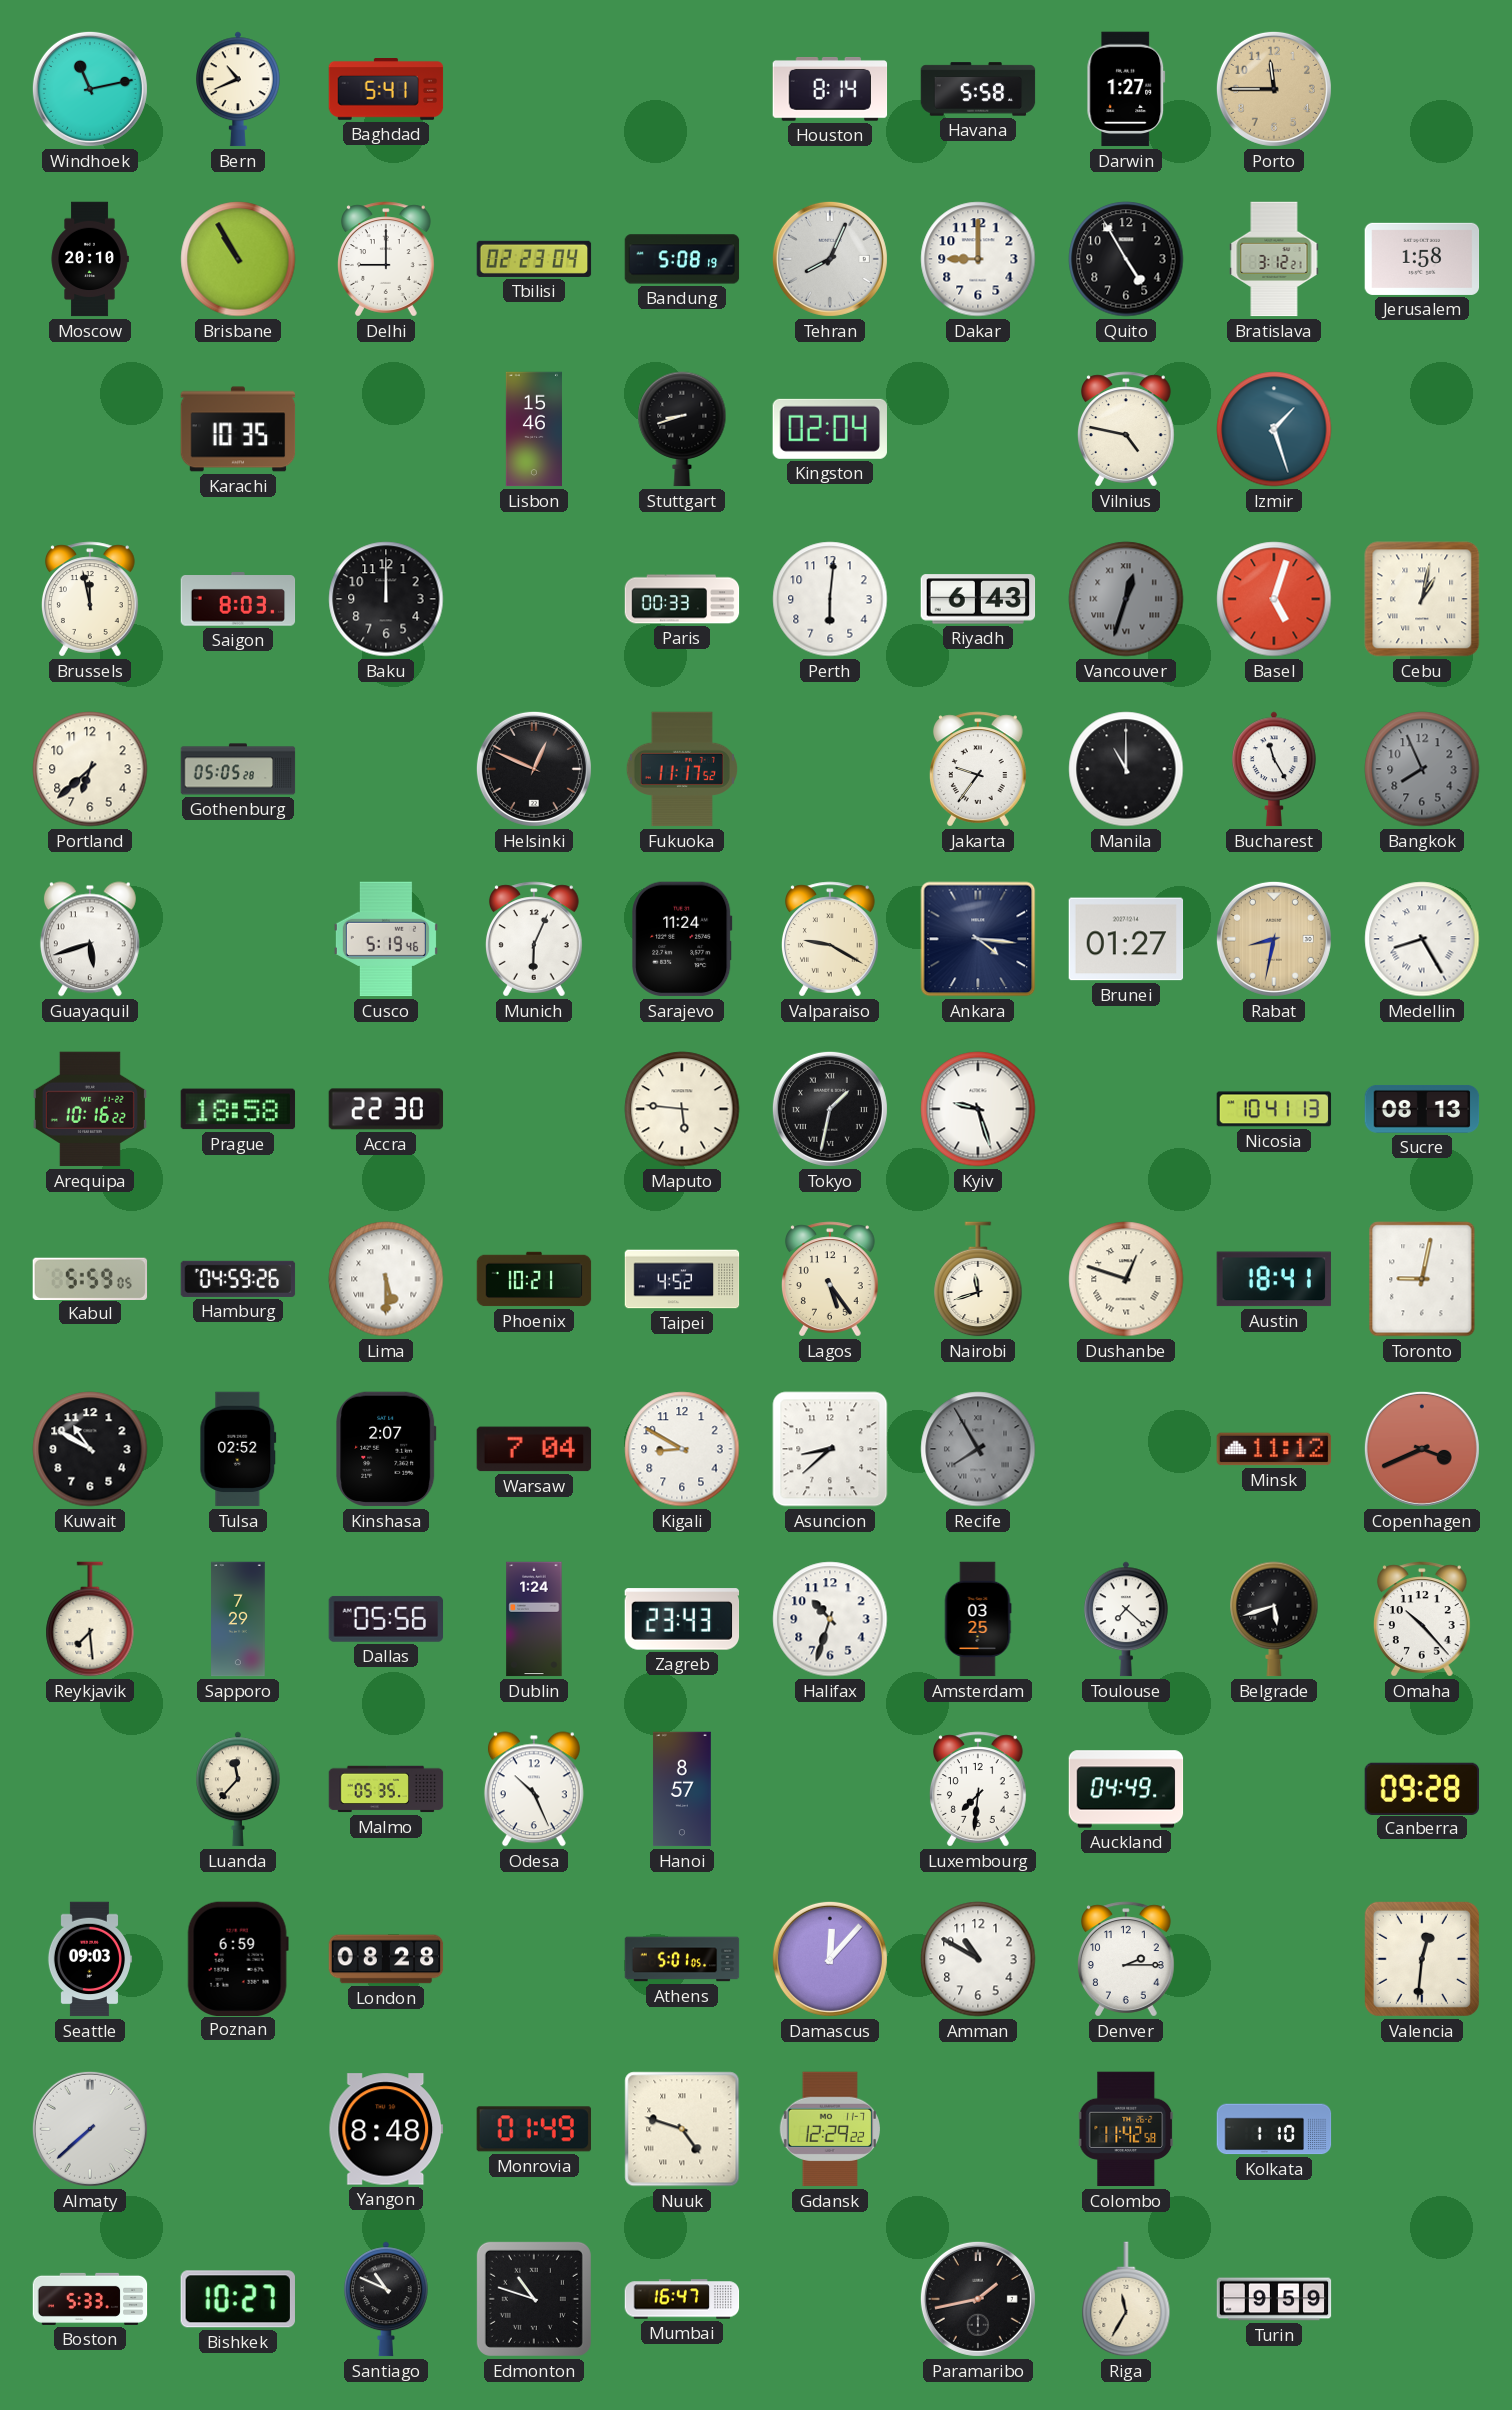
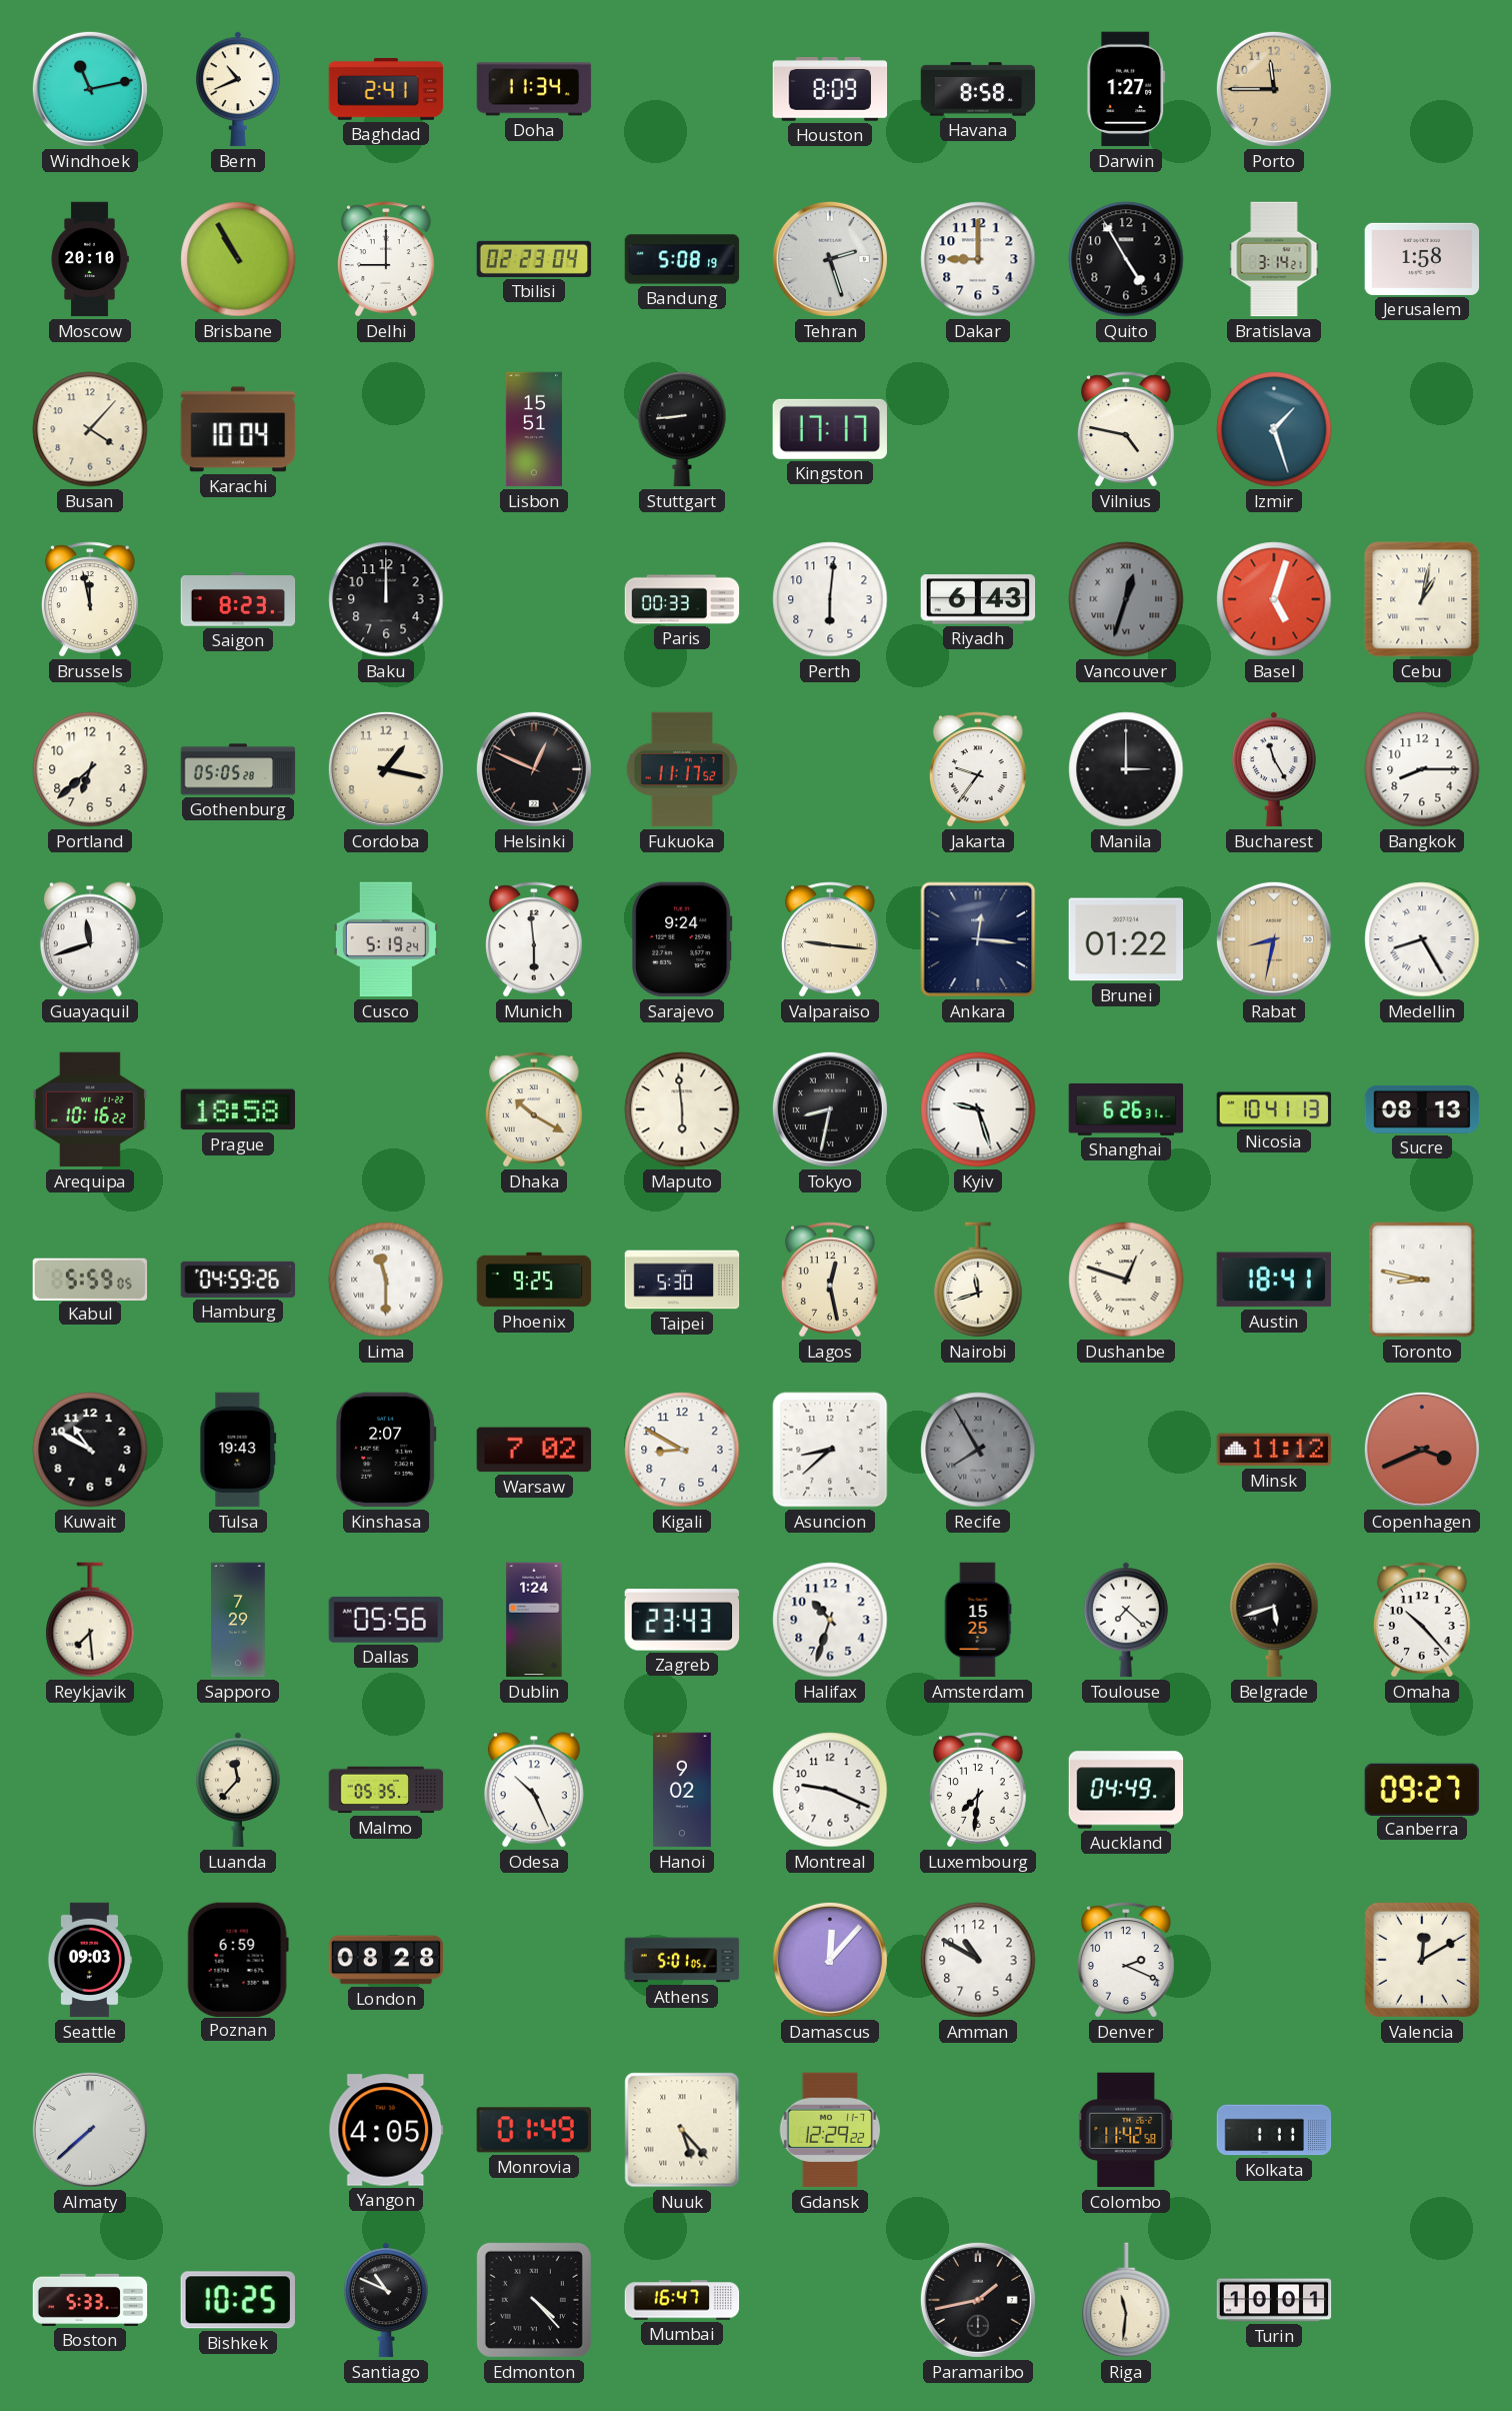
Baghdad: 5:41 -> 2:41 (386, 90)
Doha: none -> 11:34 (534, 89)
Houston: 8:14 -> 8:09 (830, 90)
Havana: 5:58 -> 8:58 (978, 89)
Tehran: 8:04 -> 2:27 (830, 259)
Bratislava: 3:12 -> 3:14 (1274, 259)
Busan: none -> 4:07 (90, 429)
Karachi: 10:35 -> 10:04 (238, 429)
Lisbon: 15:46 -> 15:51 (534, 429)
Stuttgart: 8:42 -> 8:44 (682, 429)
Kingston: 02:04 -> 17:17 (829, 429)
Saigon: 8:03 -> 8:23 (238, 599)
Cordoba: none -> 1:17 (386, 769)
Manila: 11:00 -> 3:00 (1126, 769)
Bangkok: 7:56 -> 8:15 (1422, 769)
Bangkok dial: grey -> white (1422, 769)
Guayaquil: 5:42 -> 11:42 (90, 939)
Cusco: 5:19:46 -> 5:19:24 (386, 939)
Munich: 6:04 -> 5:59 (535, 939)
Sarajevo: 11:24 -> 9:24 (682, 939)
Valparaiso: 9:20 -> 9:16 (831, 939)
Ankara: 4:16 -> 12:16 (978, 939)
Brunei: 01:27 -> 01:22 (1126, 939)
Accra: 22:30 -> none (386, 1109)
Dhaka: none -> 10:20 (535, 1109)
Maputo: 5:46 -> 5:59 (682, 1109)
Tokyo: 1:32 -> 8:32 (830, 1109)
Shanghai: none -> 6:26 (1126, 1109)
Lima: 5:30 -> 11:30 (386, 1280)
Phoenix: 10:21 -> 9:25 (534, 1280)
Taipei: 4:52 -> 5:30 (682, 1280)
Lagos: 5:24 -> 12:28 (831, 1280)
Toronto: 9:02 -> 8:47 (1422, 1280)
Tulsa: 02:52 -> 19:43 (238, 1450)
Warsaw: 7:04 -> 7:02 (534, 1450)
Amsterdam: 03:25 -> 15:25 (978, 1620)
Hanoi: 8:57 -> 9:02 (682, 1790)
Montreal: none -> 9:19 (830, 1790)
Canberra: 09:28 -> 09:27 (1422, 1789)
Denver: 2:15 -> 2:19 (1127, 1960)
Valencia: 12:31 -> 12:10 (1422, 1960)
Yangon: 8:48 -> 4:05 (386, 2130)
Nuuk: 4:48 -> 5:23 (682, 2130)
Kolkata: 1:10 -> 1:11 (1274, 2130)
Bishkek: 10:27 -> 10:25 (238, 2300)
Edmonton: 10:48 -> 4:23 (534, 2300)
Riga: 11:35 -> 11:31 (1126, 2300)
Turin: 9:59 -> 10:01 (1274, 2300)
